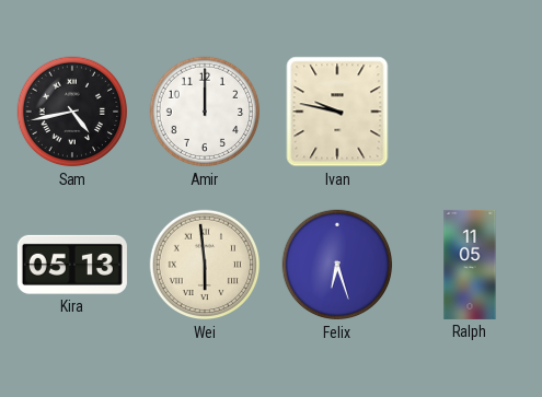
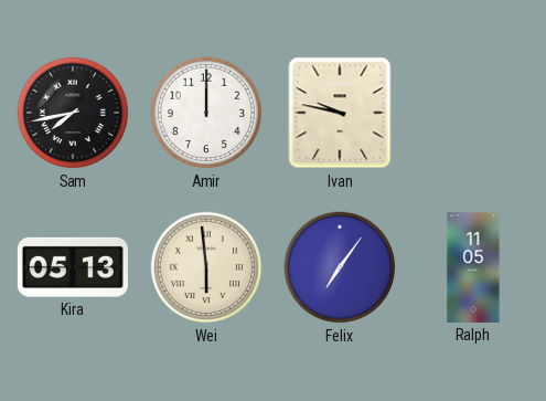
Sam: 4:43 -> 7:43 (73, 113)
Felix: 6:27 -> 7:06 (340, 267)
